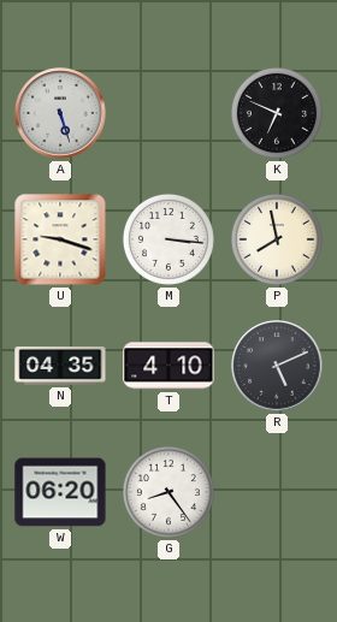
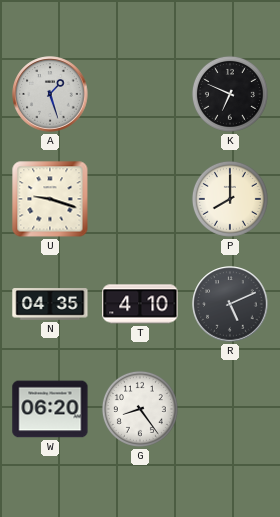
A: 5:27 -> 1:27 (50, 94)
M: 3:16 -> none (168, 239)
P: 7:58 -> 8:00 (230, 199)
